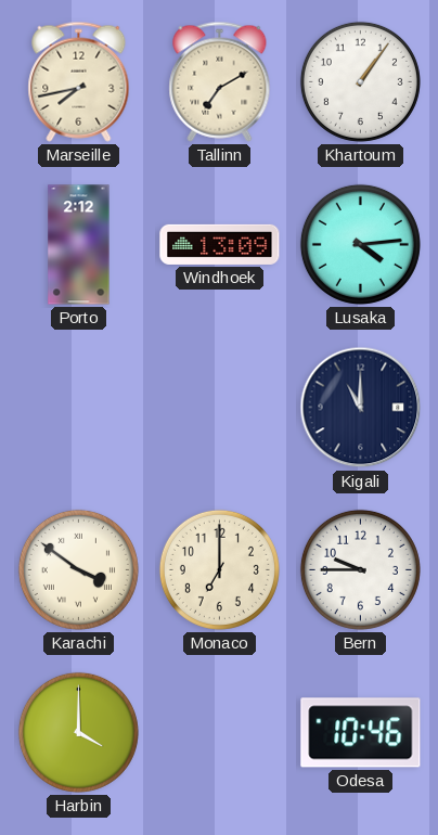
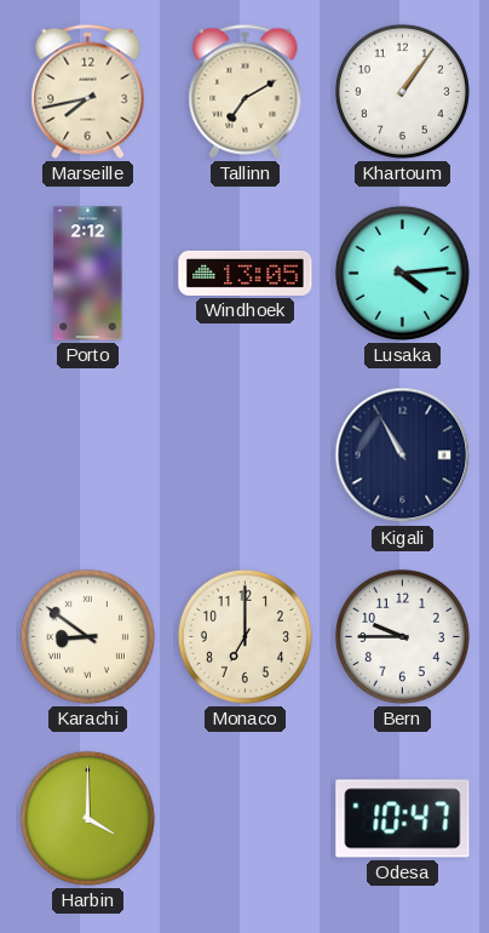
Windhoek: 13:09 -> 13:05 (246, 273)
Kigali: 11:00 -> 10:55 (403, 456)
Karachi: 3:51 -> 8:51 (87, 636)
Odesa: 10:46 -> 10:47 (403, 819)
